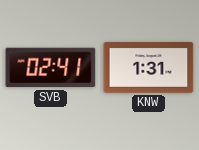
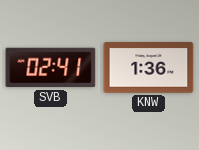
KNW: 1:31 -> 1:36 (149, 68)
